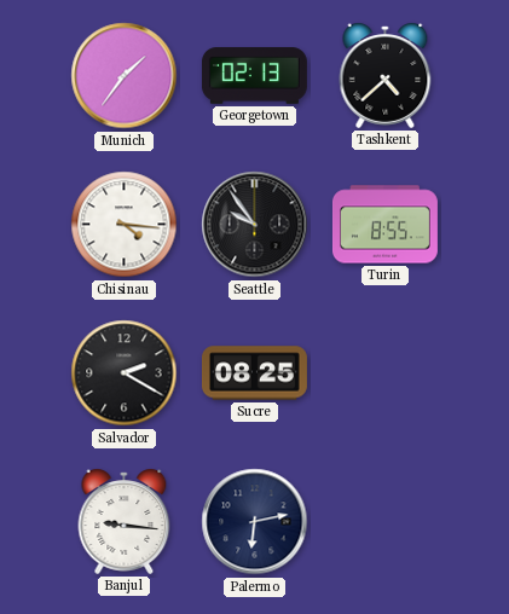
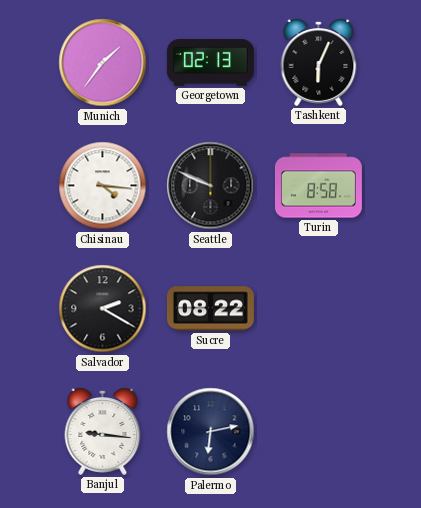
Tashkent: 4:38 -> 6:04 (319, 62)
Seattle: 9:54 -> 9:49 (211, 186)
Turin: 8:55 -> 8:58 (318, 186)
Sucre: 08:25 -> 08:22 (210, 309)
